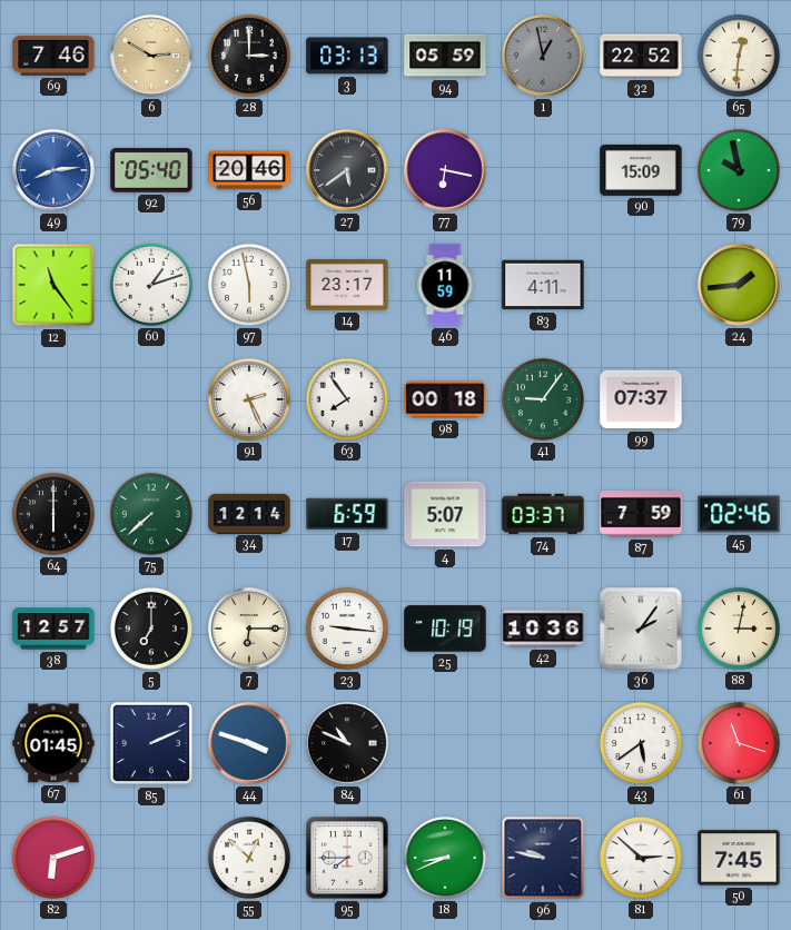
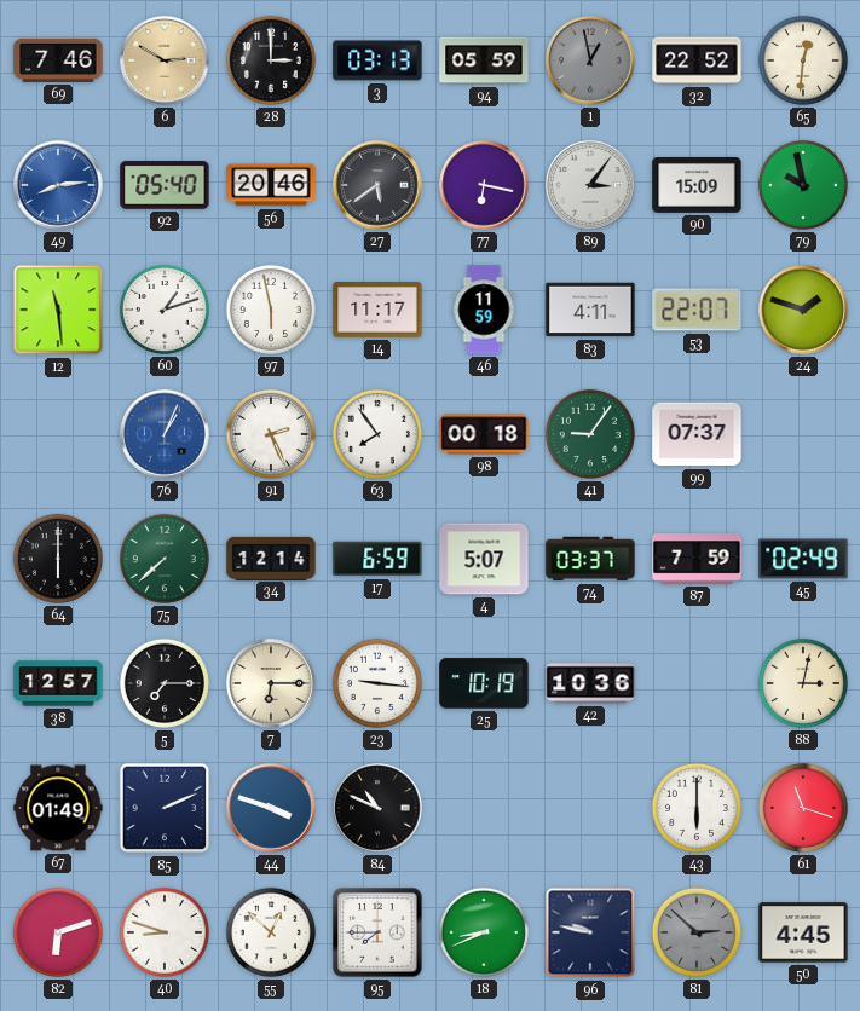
89: none -> 3:06 (590, 185)
12: 11:24 -> 11:29 (58, 310)
14: 23:17 -> 11:17 (377, 311)
53: none -> 22:07 (697, 310)
24: 1:44 -> 1:48 (803, 310)
76: none -> 1:04 (165, 434)
45: 02:46 -> 02:49 (803, 559)
5: 7:00 -> 7:15 (165, 683)
36: 2:06 -> none (641, 629)
67: 01:45 -> 01:49 (58, 808)
43: 5:39 -> 6:00 (697, 808)
40: none -> 8:48 (165, 932)
81 dial: white -> grey (697, 932)
50: 7:45 -> 4:45 (803, 932)
